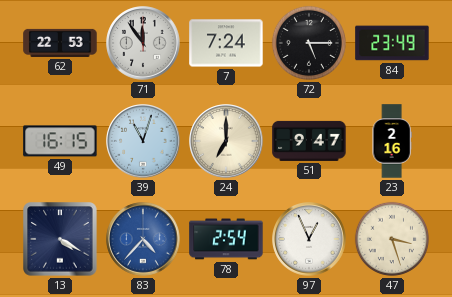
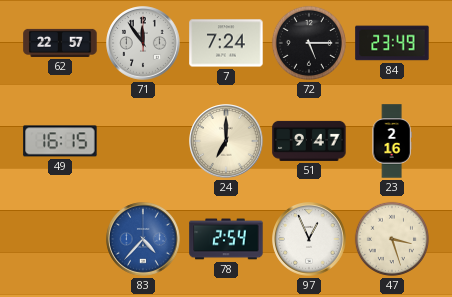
62: 22:53 -> 22:57 (60, 43)
39: 11:03 -> none (143, 141)
13: 4:20 -> none (60, 239)
